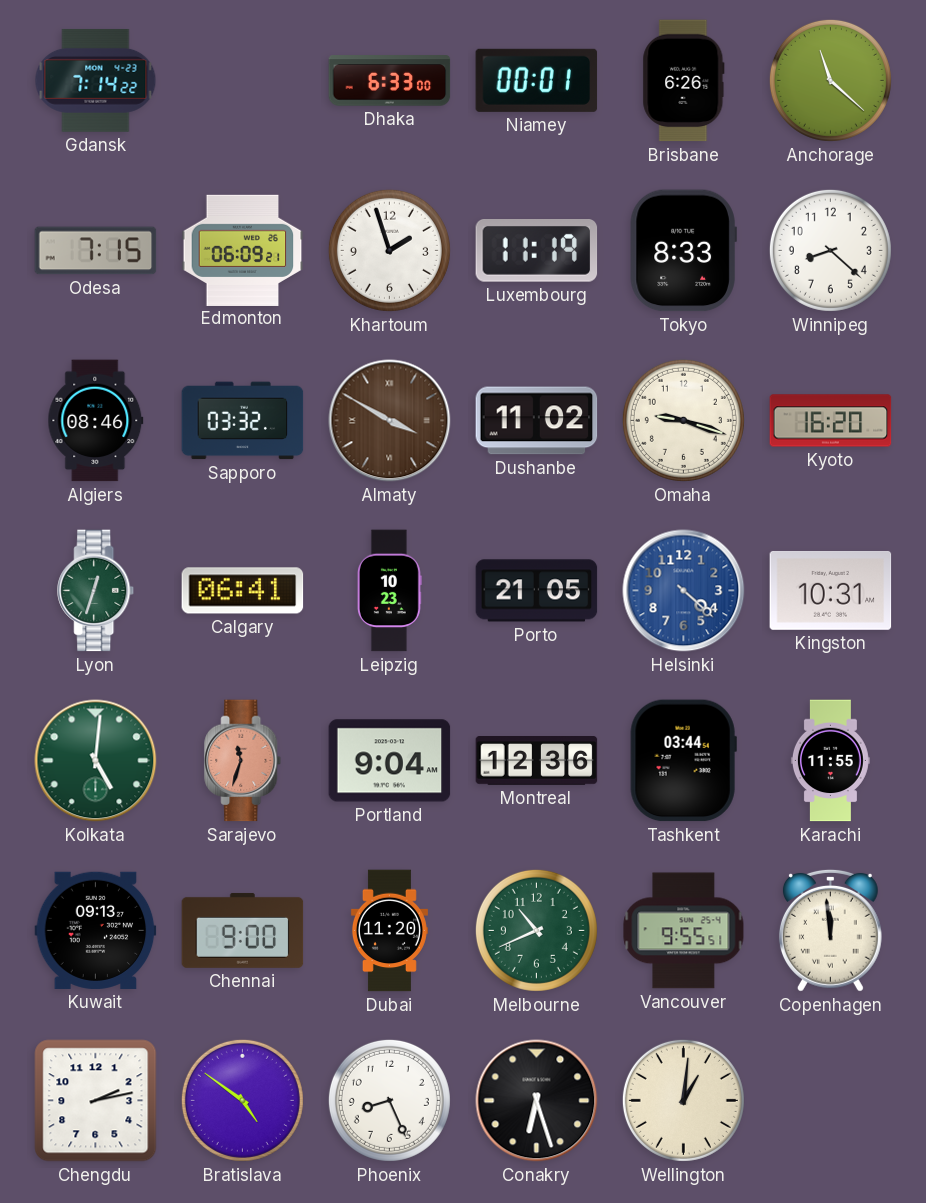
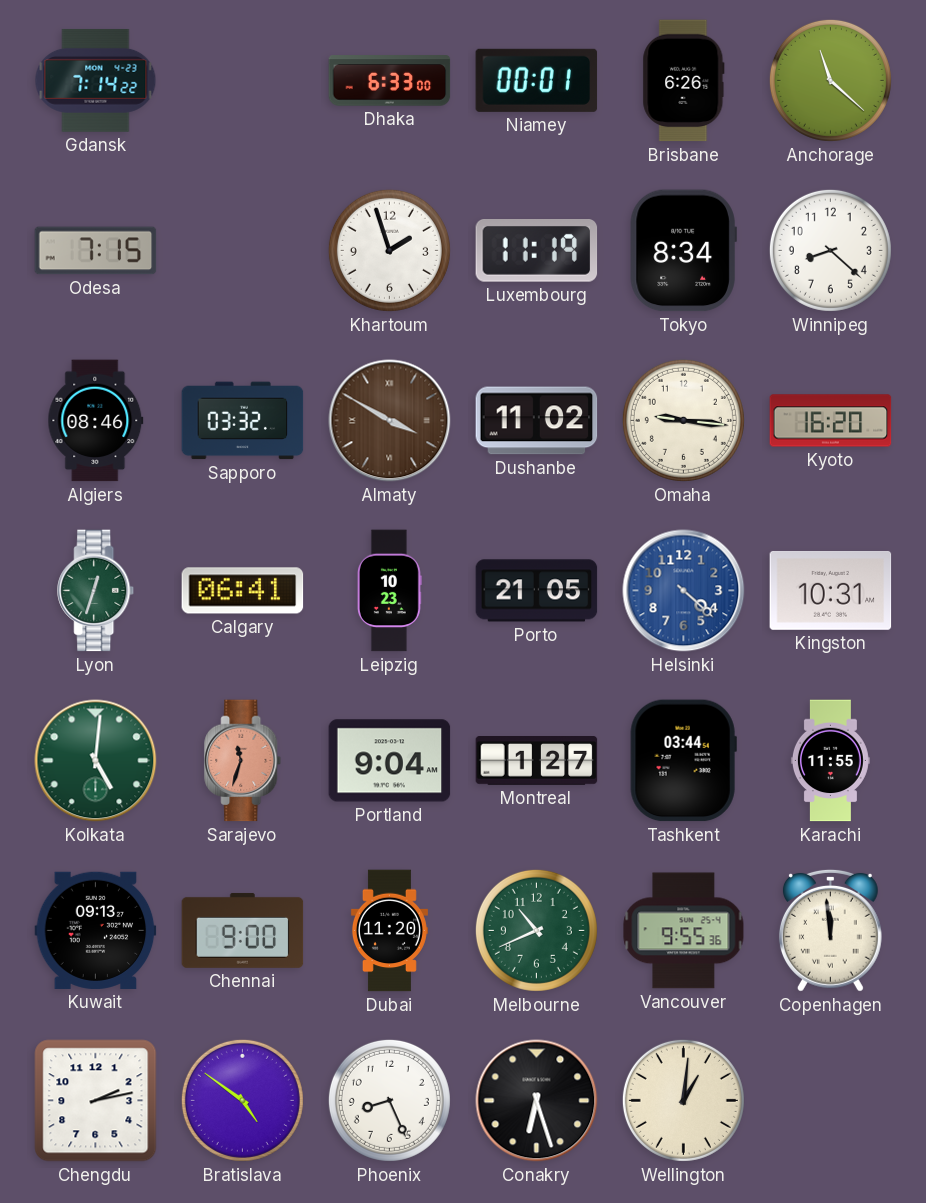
Edmonton: 06:09 -> none (243, 250)
Tokyo: 8:33 -> 8:34 (683, 251)
Omaha: 9:18 -> 9:16 (683, 420)
Montreal: 12:36 -> 1:27 (537, 761)
Vancouver: 9:55:51 -> 9:55:36 (684, 931)
